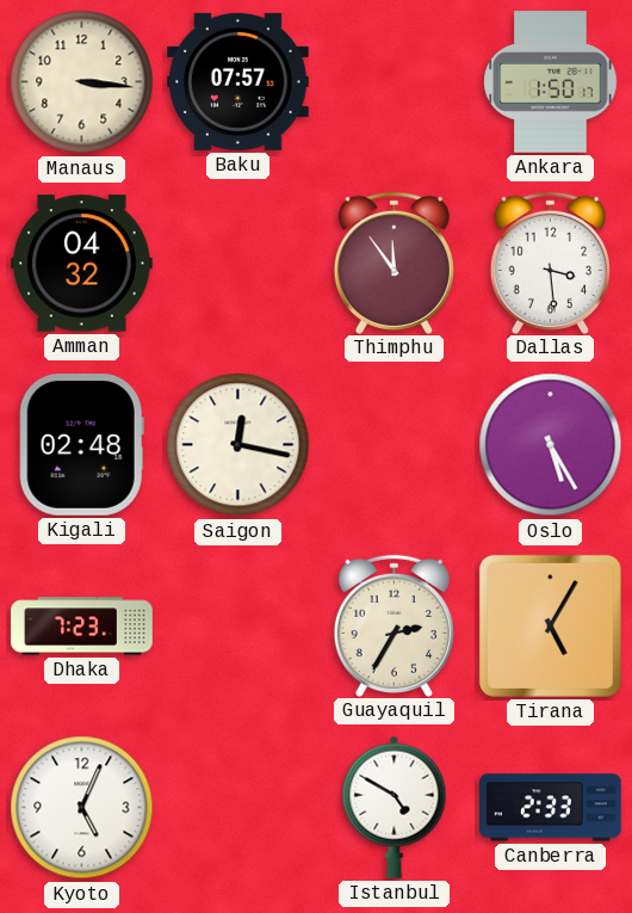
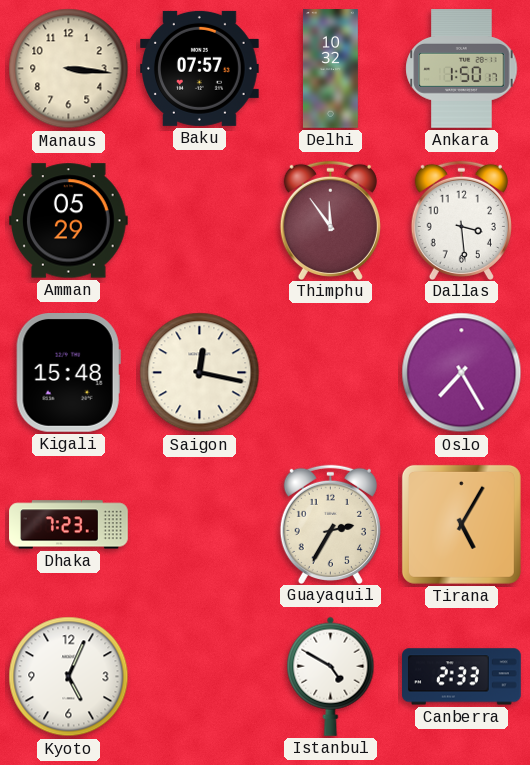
Delhi: none -> 10:32 (330, 69)
Amman: 04:32 -> 05:29 (69, 221)
Kigali: 02:48 -> 15:48 (68, 373)
Oslo: 5:25 -> 7:25 (462, 373)
